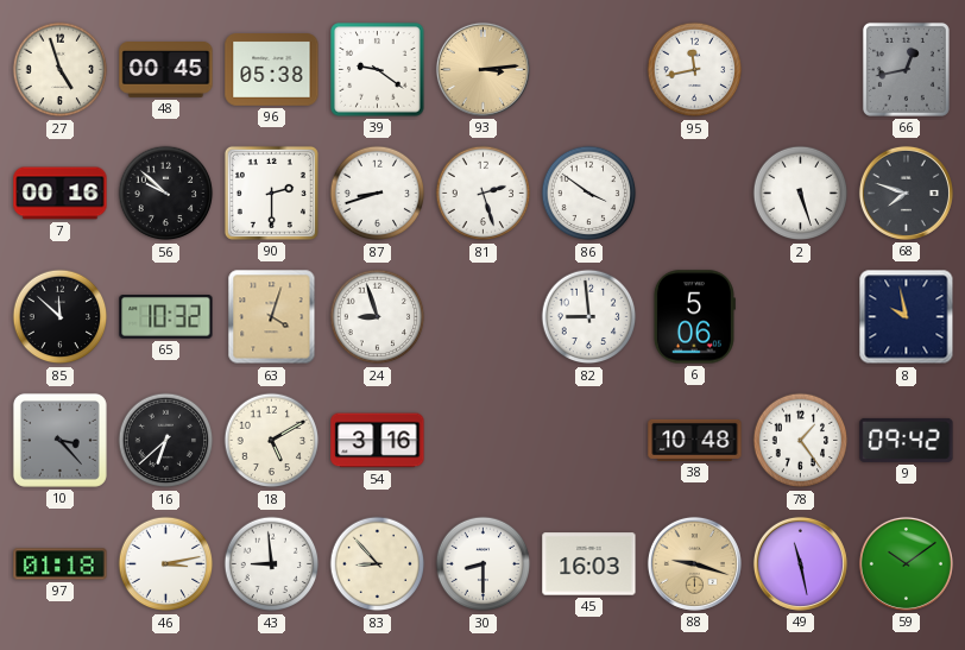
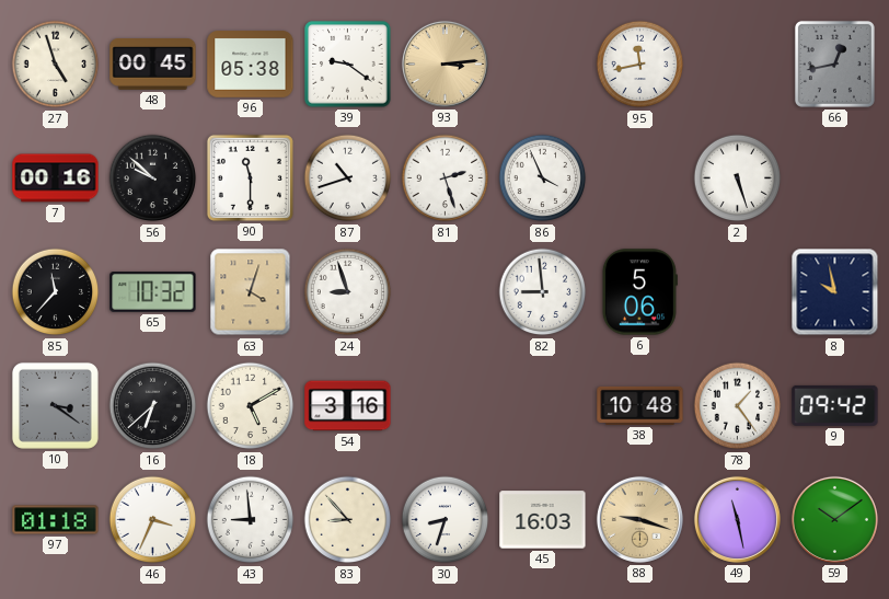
90: 2:30 -> 11:30 (250, 177)
87: 8:42 -> 10:42 (348, 178)
86: 3:51 -> 3:56 (543, 178)
68: 7:48 -> none (906, 193)
85: 11:52 -> 11:37 (56, 292)
10: 3:23 -> 3:21 (55, 405)
46: 3:13 -> 3:34 (153, 520)
30: 8:30 -> 8:33 (446, 520)
